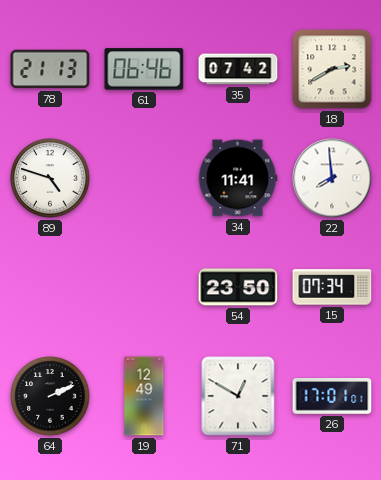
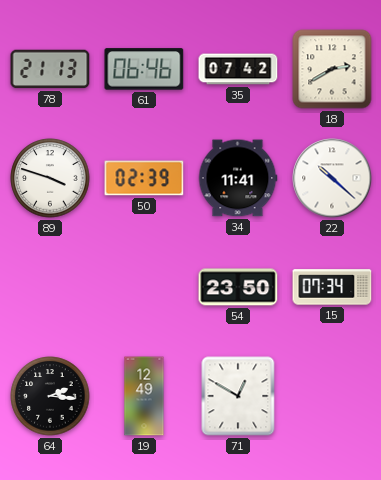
89: 4:48 -> 3:48 (50, 178)
50: none -> 02:39 (144, 178)
22: 7:59 -> 10:22 (332, 178)
64: 2:11 -> 2:16 (50, 396)
26: 17:01 -> none (332, 396)
